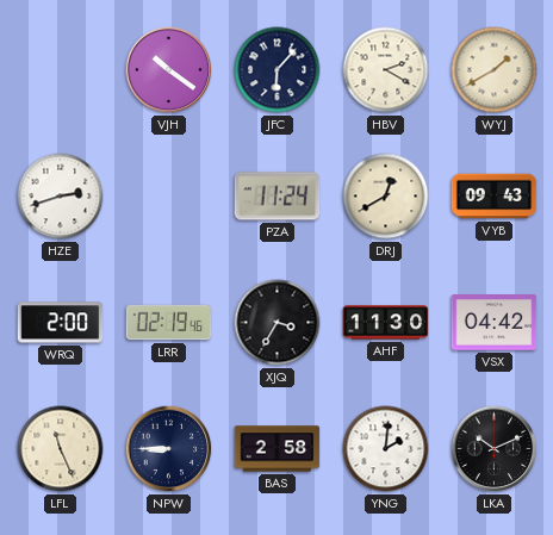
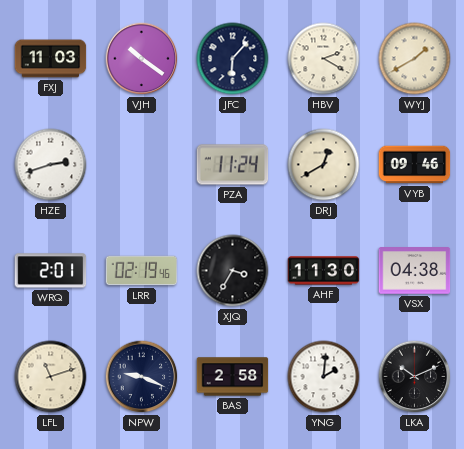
FXJ: none -> 11:03 (51, 59)
VYB: 09:43 -> 09:46 (415, 165)
WRQ: 2:00 -> 2:01 (51, 271)
VSX: 04:42 -> 04:38 (415, 271)
LFL: 11:26 -> 11:12 (51, 377)
NPW: 8:45 -> 9:19 (142, 377)
